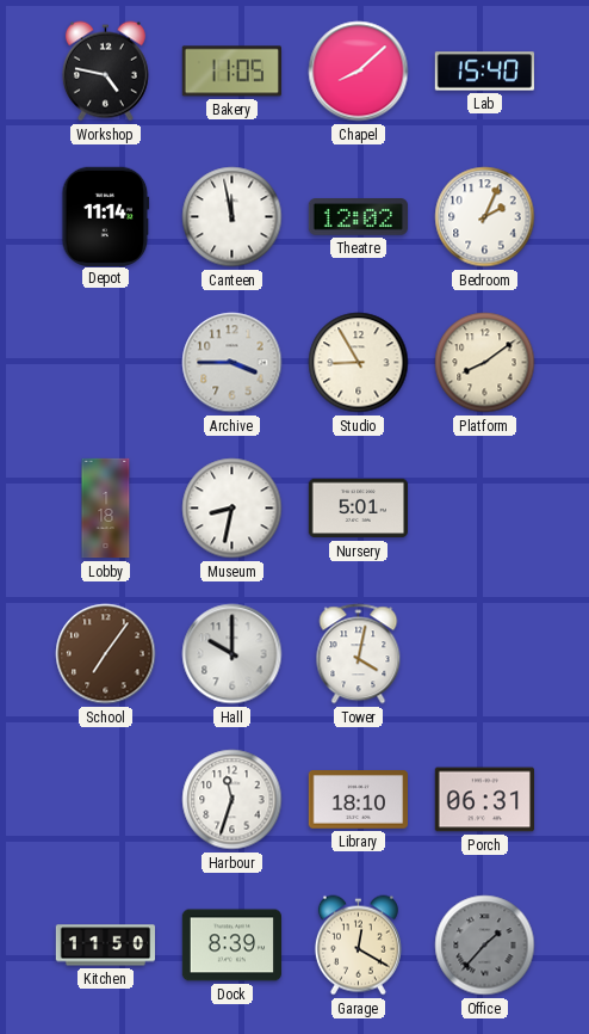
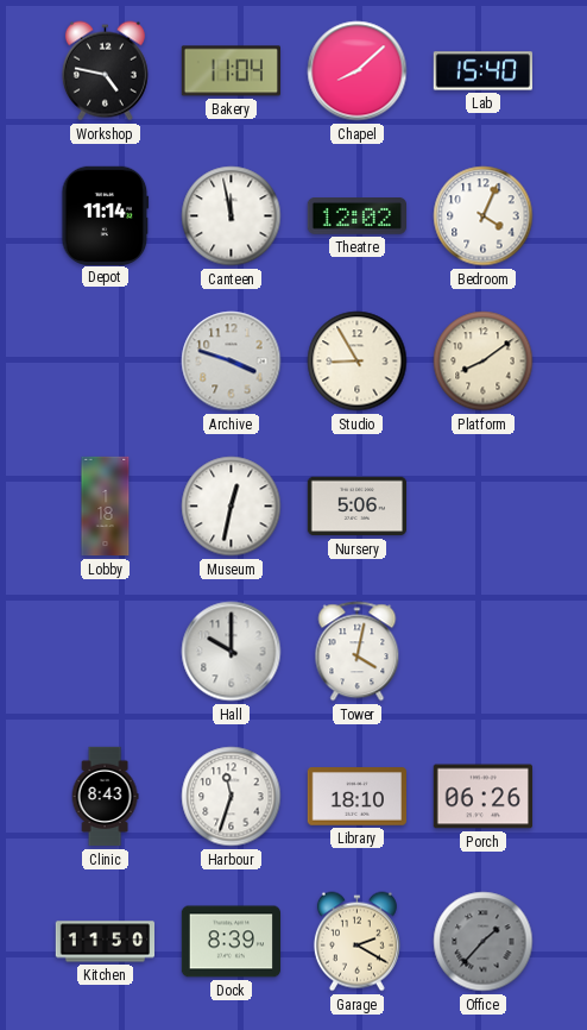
Bakery: 11:05 -> 11:04 (231, 71)
Bedroom: 2:04 -> 4:04 (484, 216)
Archive: 3:45 -> 3:48 (232, 362)
Museum: 8:32 -> 12:32 (232, 507)
Nursery: 5:01 -> 5:06 (356, 507)
School: 7:06 -> none (106, 654)
Clinic: none -> 8:43 (105, 797)
Porch: 06:31 -> 06:26 (482, 797)
Garage: 12:20 -> 2:20 (356, 942)
